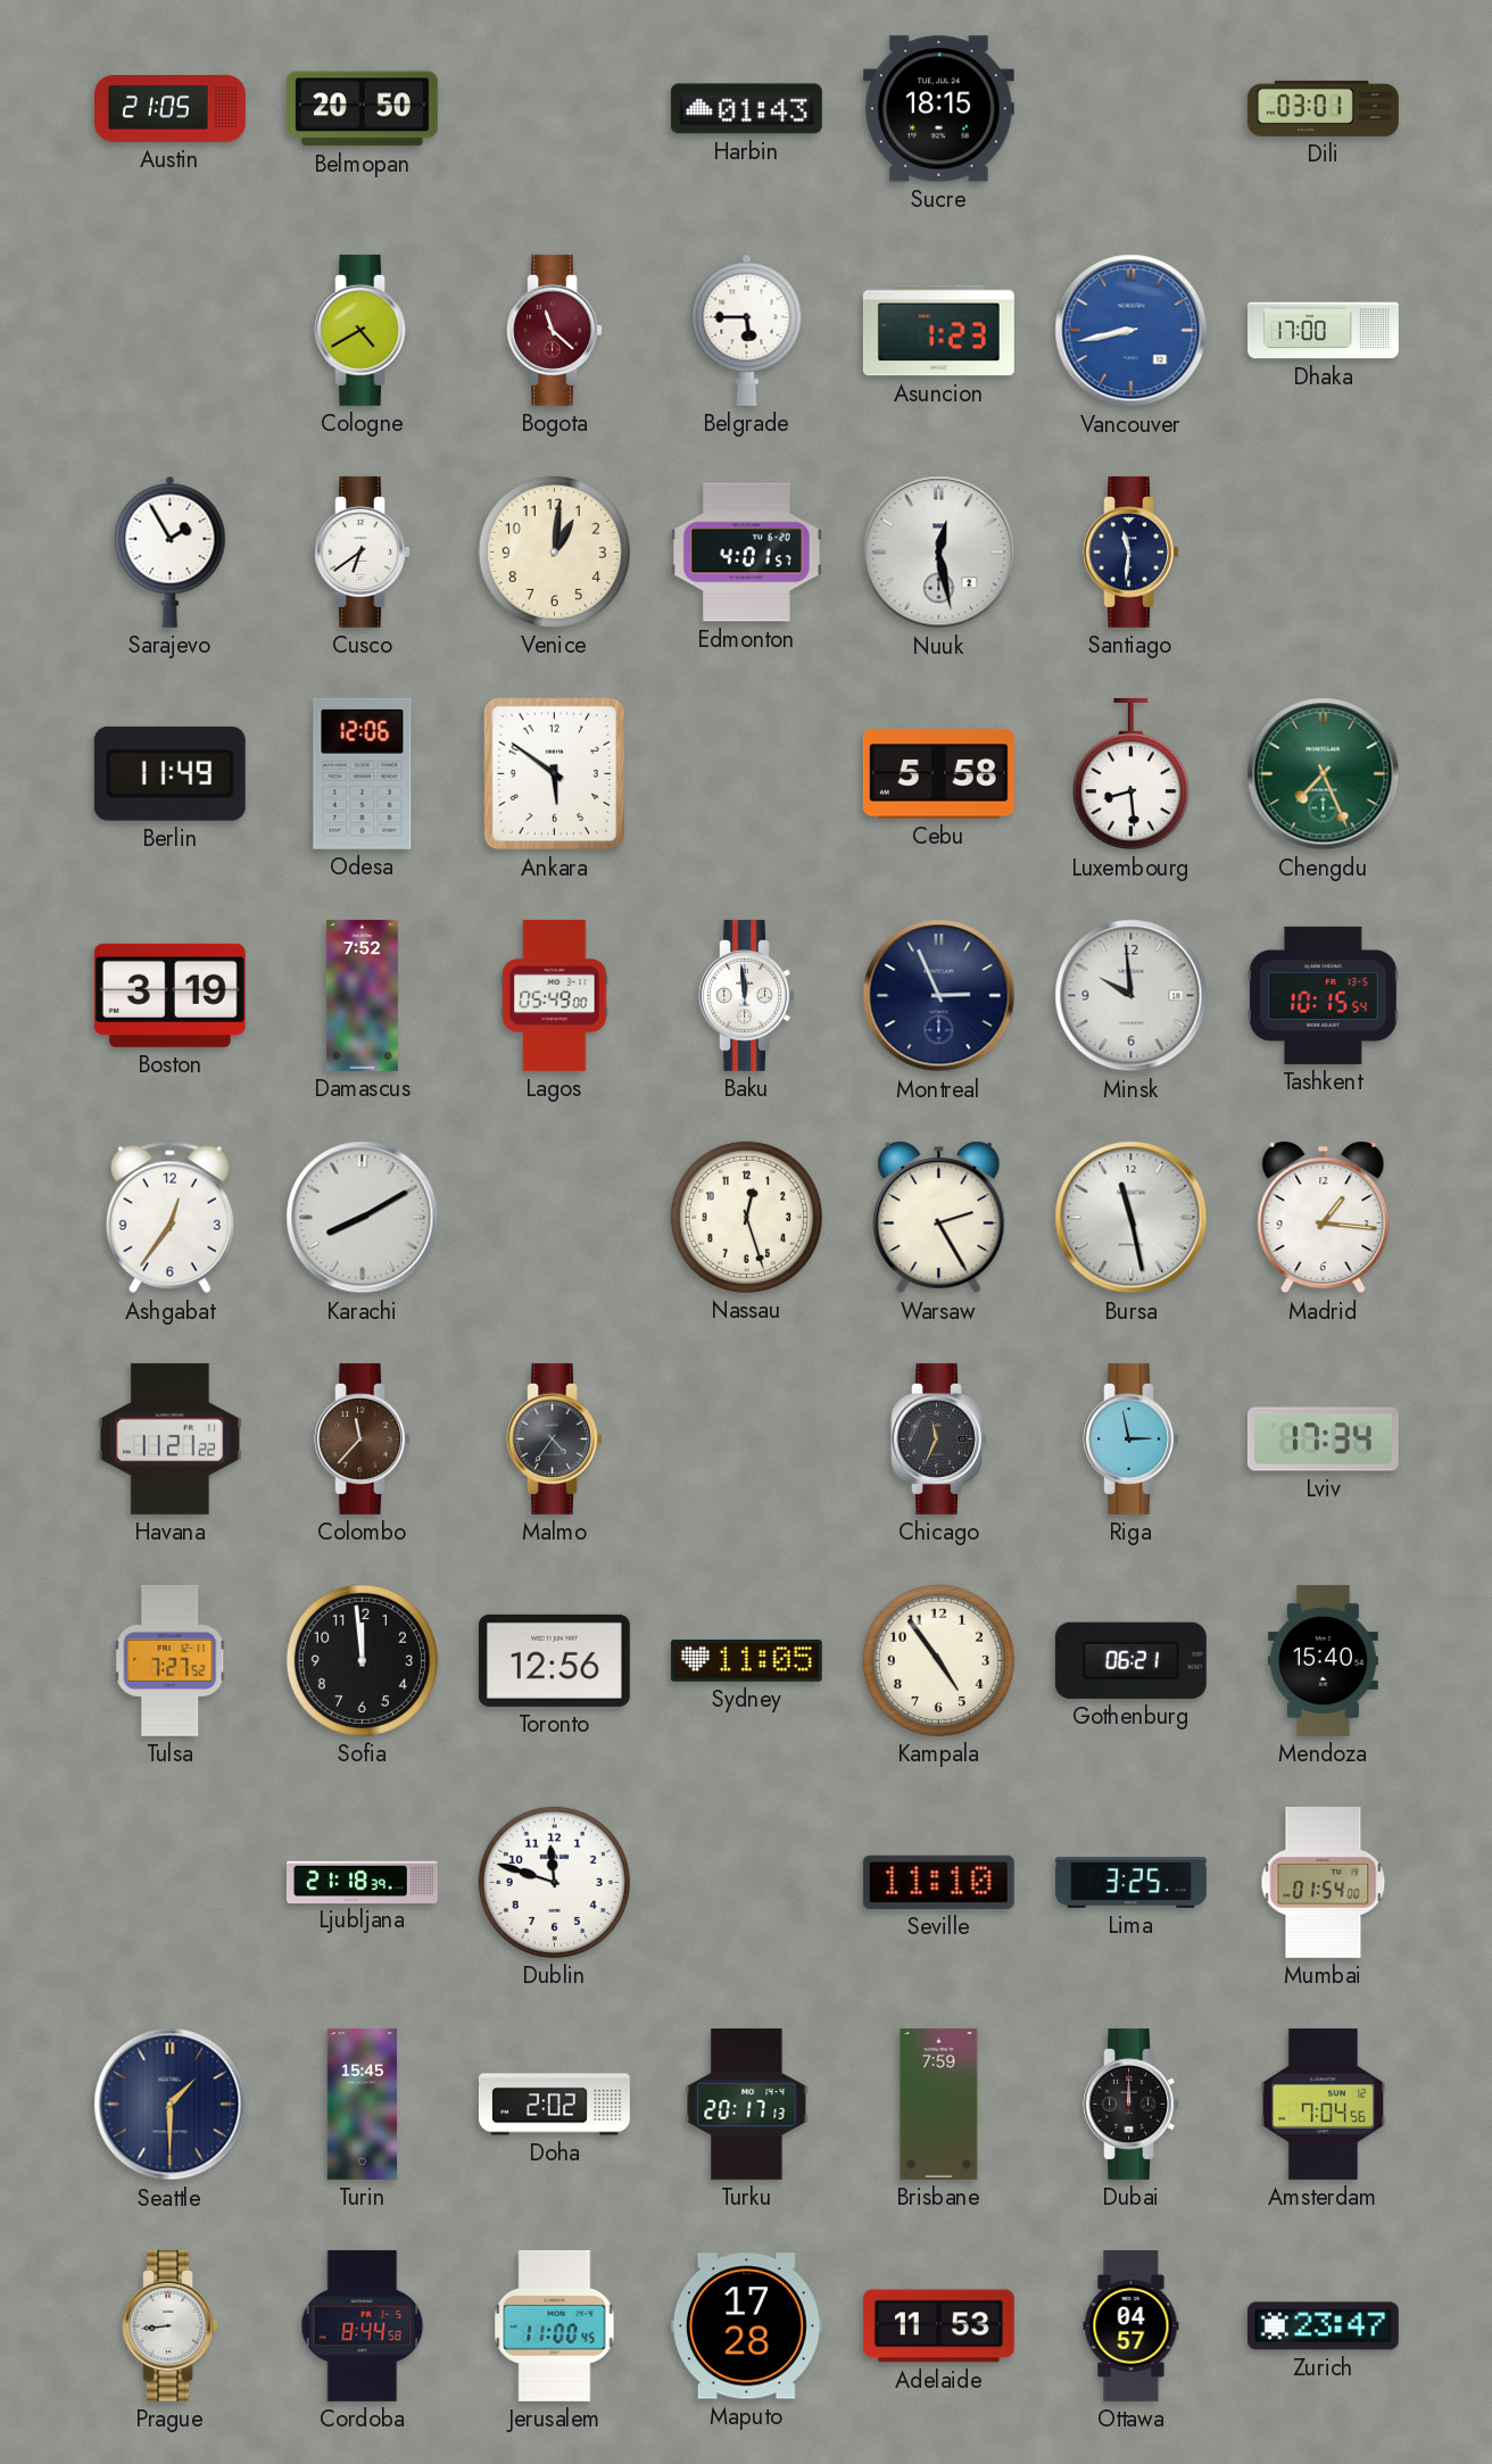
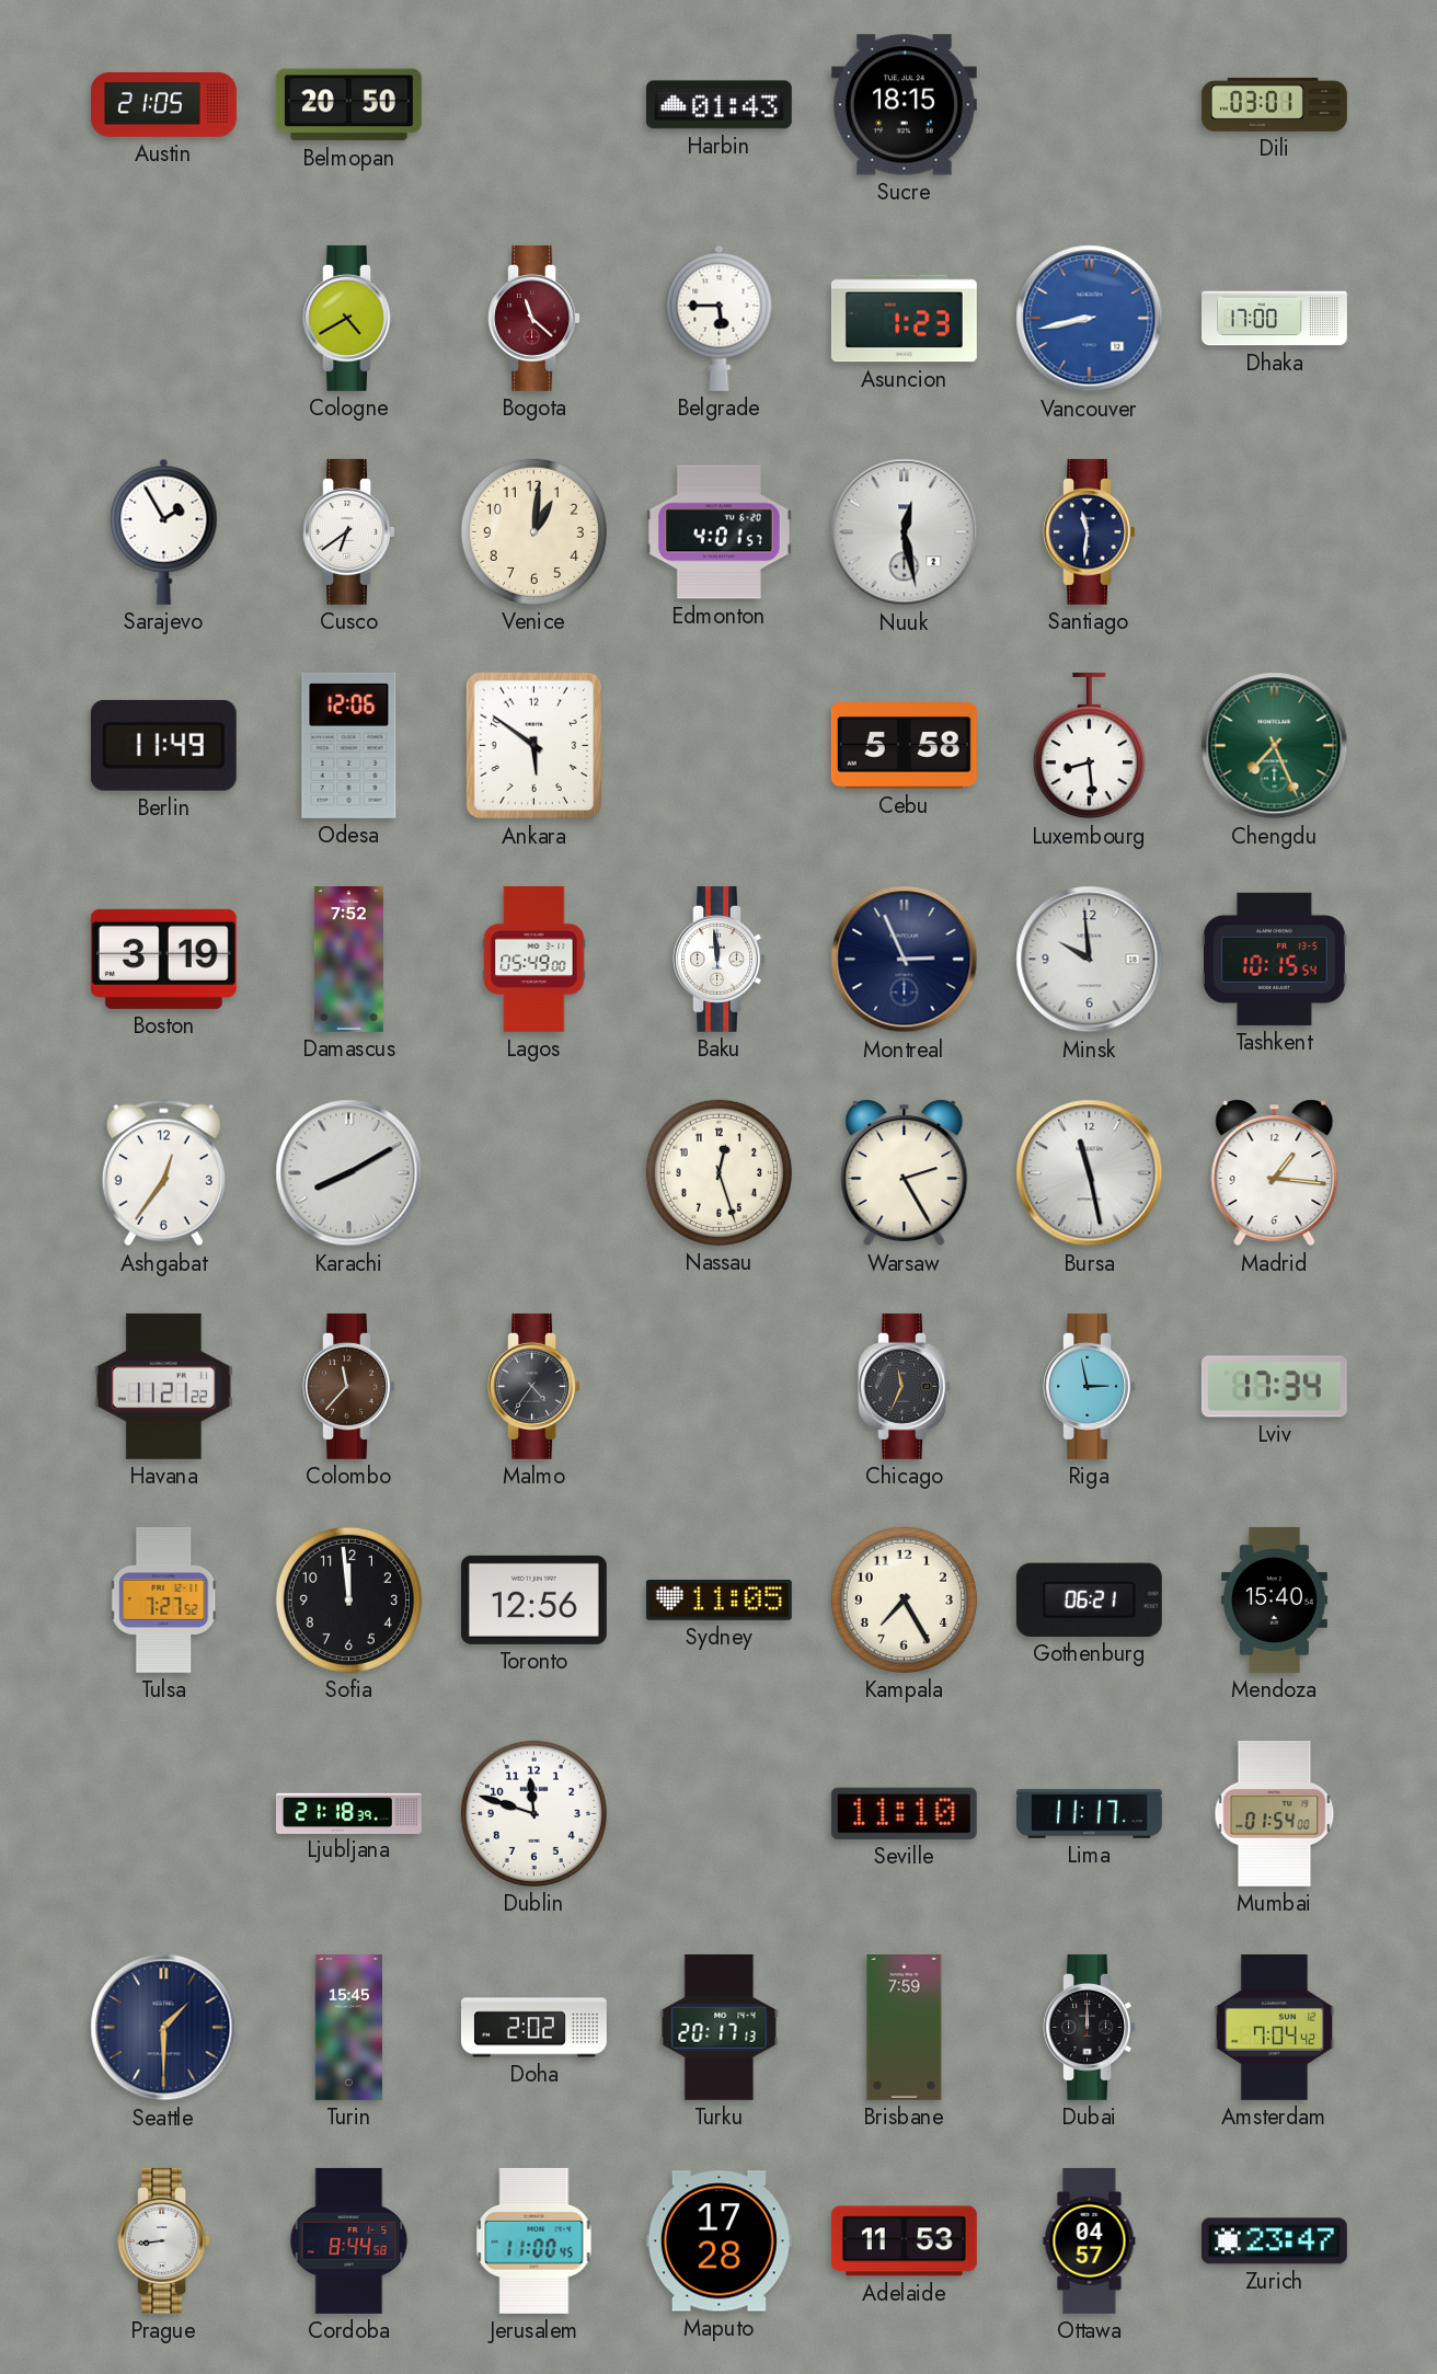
Kampala: 4:54 -> 7:25 (904, 1599)
Lima: 3:25 -> 11:17 (1089, 1814)
Amsterdam: 7:04:56 -> 7:04:42 (1275, 2027)
